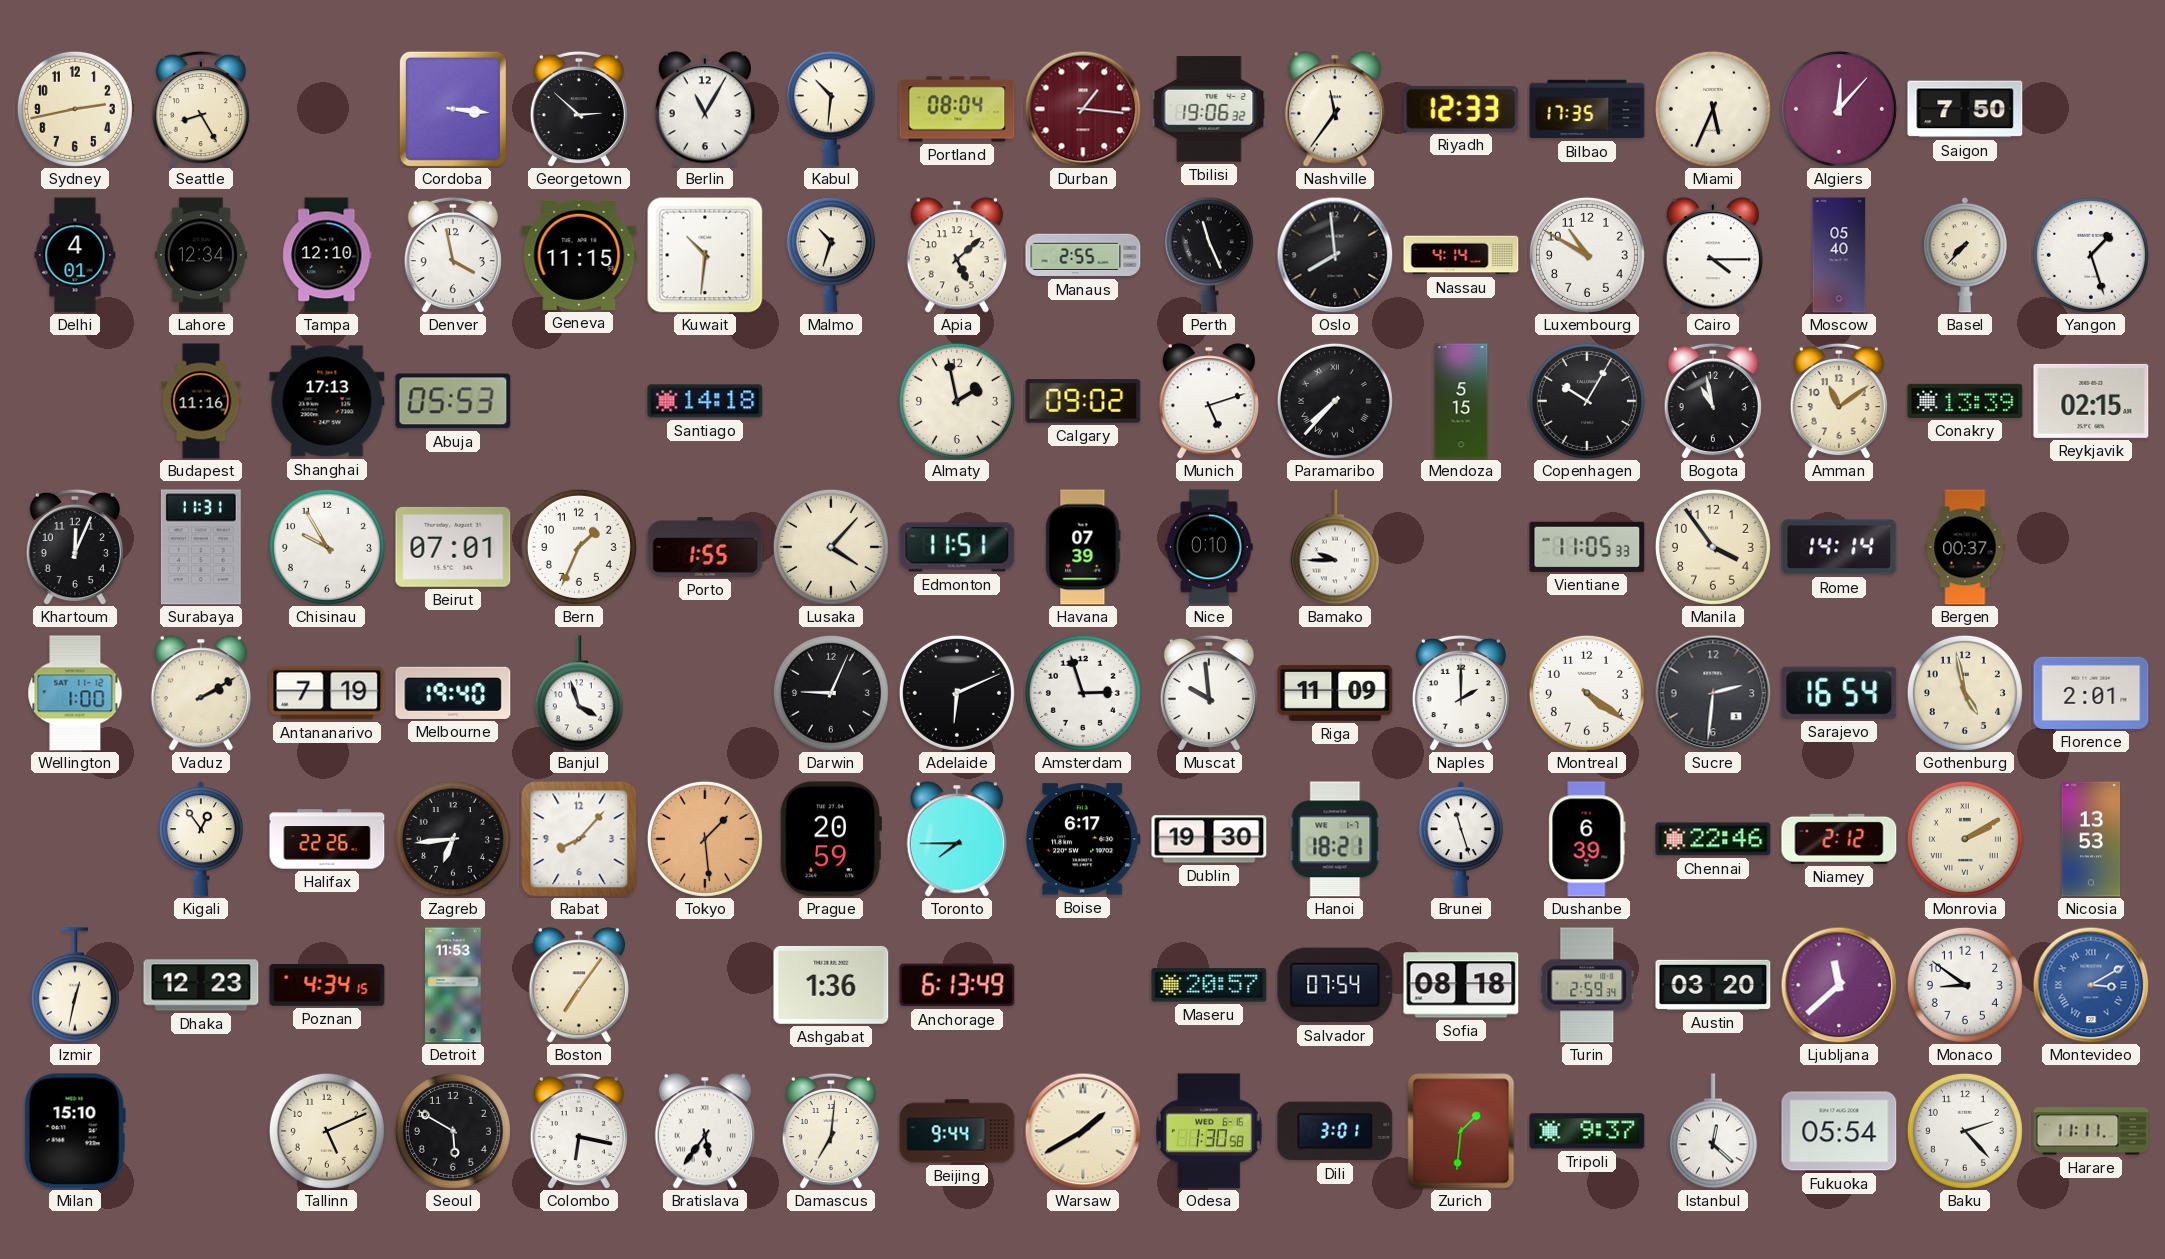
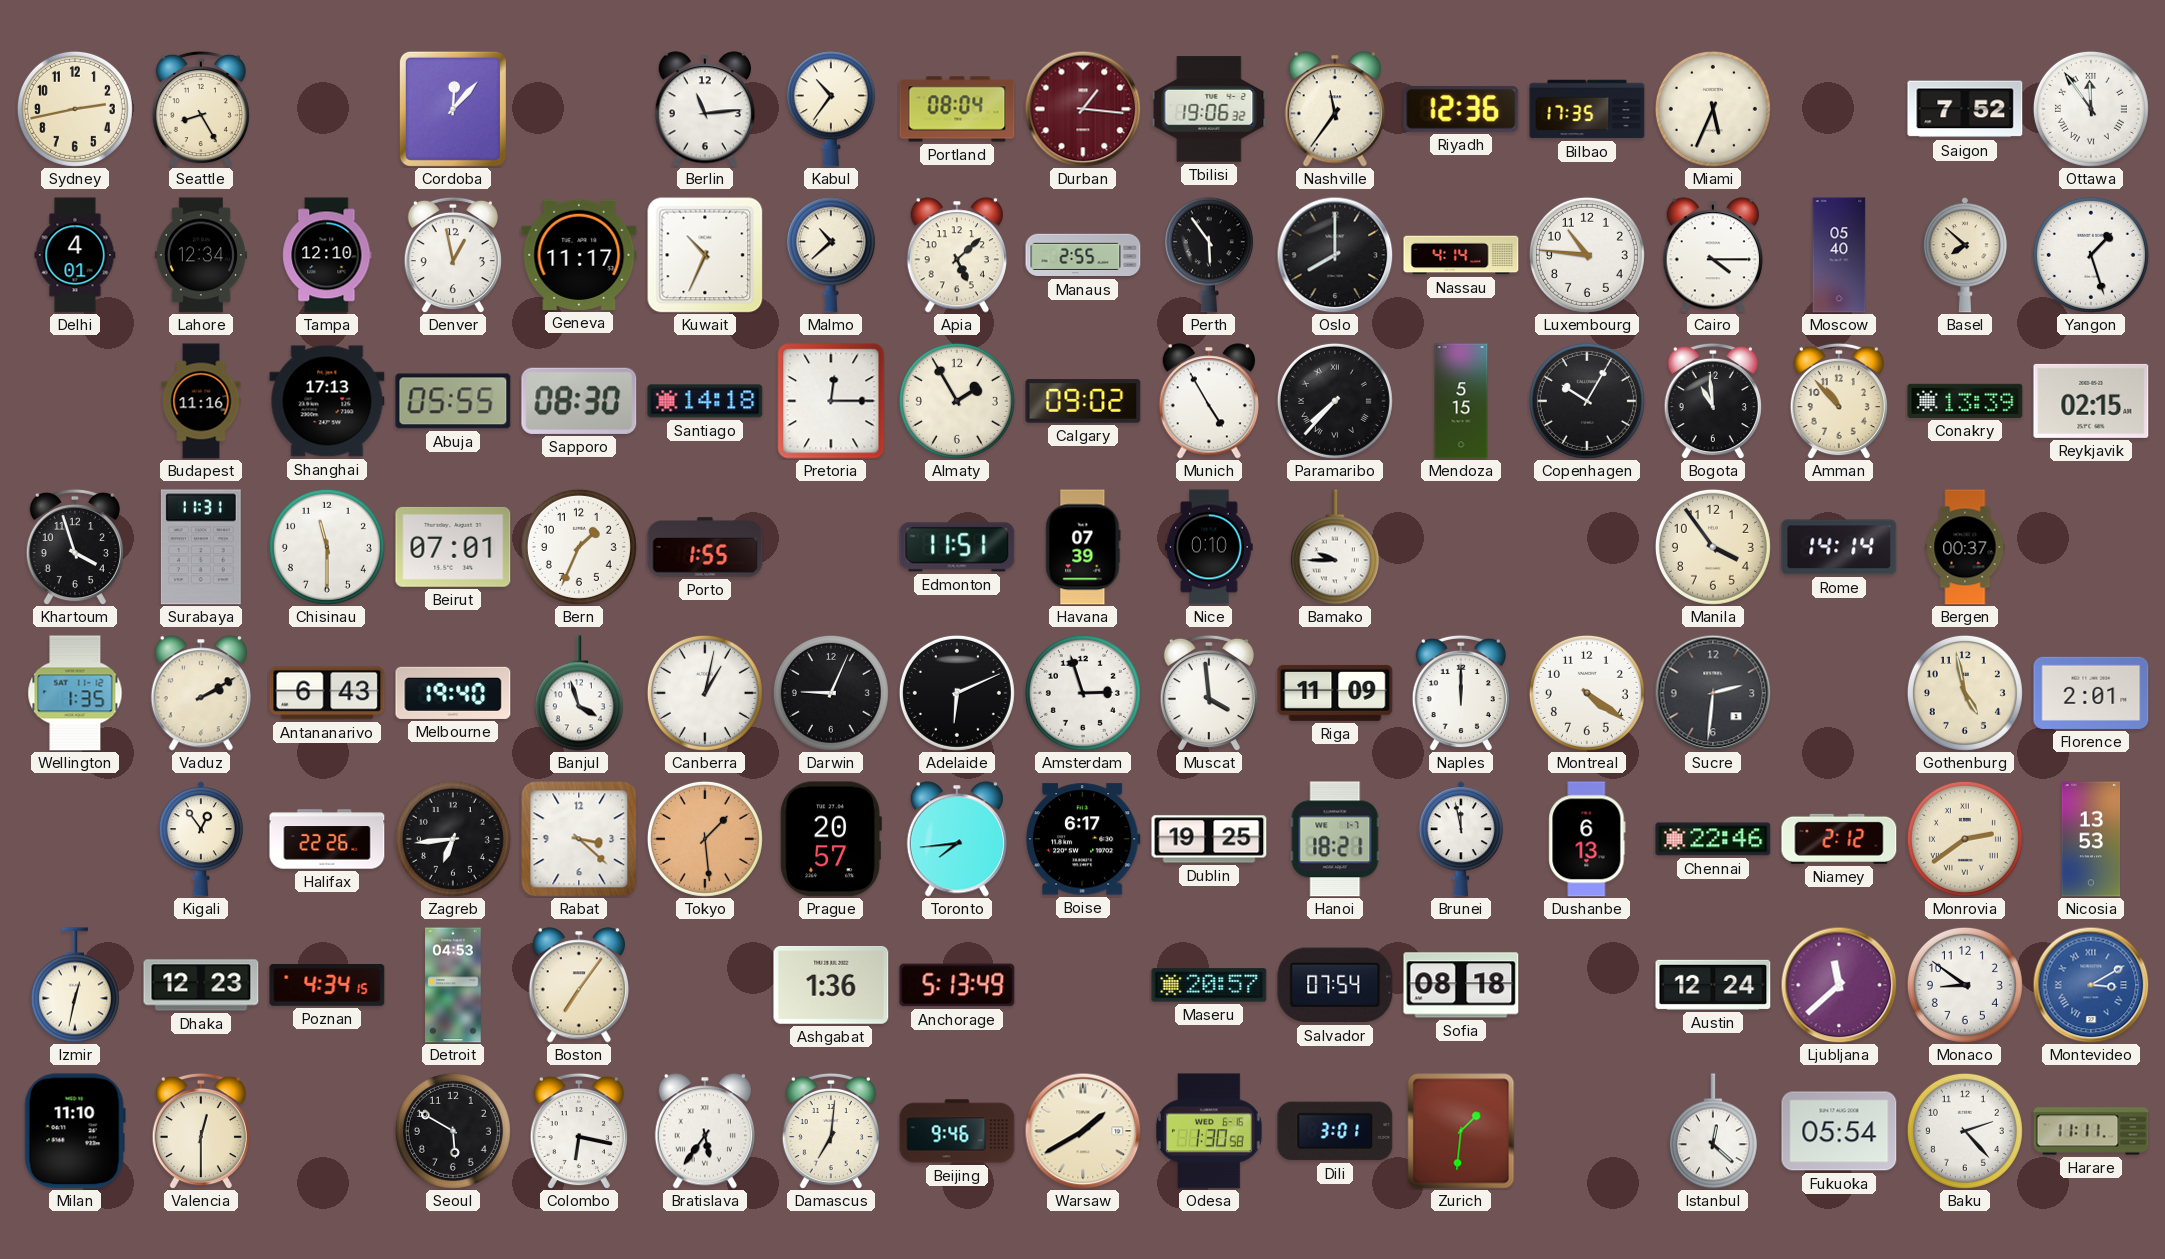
Cordoba: 3:16 -> 12:07 (453, 109)
Georgetown: 2:52 -> none (579, 109)
Berlin: 11:05 -> 11:14 (705, 109)
Kabul: 10:31 -> 10:36 (831, 109)
Riyadh: 12:33 -> 12:36 (1461, 109)
Algiers: 12:07 -> none (1839, 109)
Saigon: 7:50 -> 7:52 (1965, 109)
Ottawa: none -> 11:54 (2091, 109)
Denver: 3:58 -> 12:58 (453, 255)
Geneva: 11:15 -> 11:17 (579, 255)
Kuwait: 10:31 -> 10:34 (705, 255)
Malmo: 10:33 -> 10:38 (831, 255)
Perth: 11:26 -> 5:54 (1209, 255)
Oslo: 7:59 -> 8:00 (1335, 255)
Luxembourg: 10:50 -> 10:46 (1587, 255)
Basel: 7:37 -> 7:52 (1965, 255)
Abuja: 05:53 -> 05:55 (453, 401)
Sapporo: none -> 08:30 (579, 401)
Pretoria: none -> 12:15 (831, 401)
Almaty: 1:58 -> 1:55 (957, 401)
Munich: 5:12 -> 4:55 (1209, 401)
Bogota: 10:58 -> 10:59 (1713, 401)
Amman: 11:09 -> 10:53 (1839, 401)
Khartoum: 12:04 -> 3:57 (75, 547)
Chisinau: 9:55 -> 11:30 (327, 547)
Lusaka: 4:07 -> none (831, 547)
Vientiane: 11:05 -> none (1587, 547)
Wellington: 1:00 -> 1:35 (75, 693)
Antananarivo: 7:19 -> 6:43 (327, 693)
Canberra: none -> 1:02 (705, 693)
Muscat: 9:59 -> 3:59 (1209, 693)
Naples: 2:00 -> 12:00 (1461, 693)
Sarajevo: 16:54 -> none (1839, 693)
Rabat: 8:07 -> 3:22 (579, 839)
Prague: 20:59 -> 20:57 (831, 839)
Toronto: 7:45 -> 7:44 (957, 839)
Dublin: 19:30 -> 19:25 (1209, 839)
Brunei: 11:27 -> 11:58 (1461, 839)
Dushanbe: 6:39 -> 6:13 (1587, 839)
Monrovia: 2:10 -> 2:39 (1965, 839)
Detroit: 11:53 -> 04:53 (453, 985)
Anchorage: 6:13 -> 5:13 (957, 985)
Turin: 2:59 -> none (1587, 985)
Austin: 03:20 -> 12:24 (1713, 985)
Milan: 15:10 -> 11:10 (75, 1131)
Valencia: none -> 12:30 (201, 1131)
Tallinn: 5:11 -> none (327, 1131)
Beijing: 9:44 -> 9:46 (957, 1131)
Tripoli: 9:37 -> none (1587, 1131)
